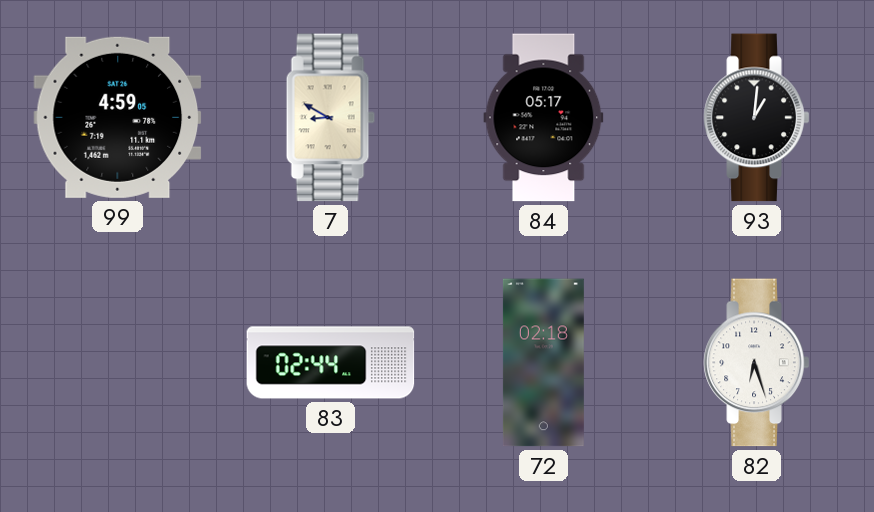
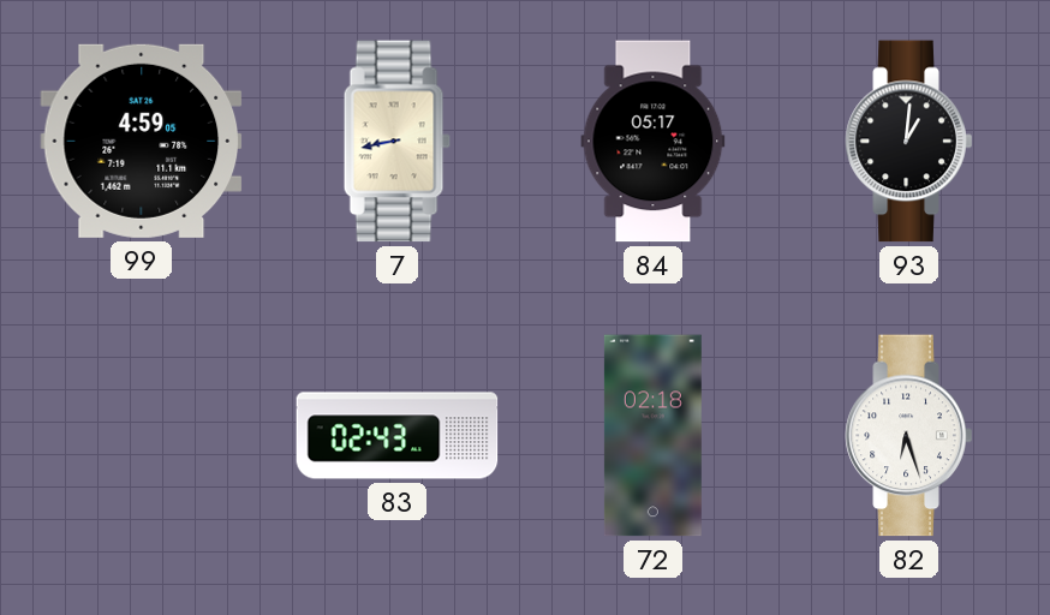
7: 8:50 -> 8:43 (396, 142)
83: 02:44 -> 02:43 (398, 436)
